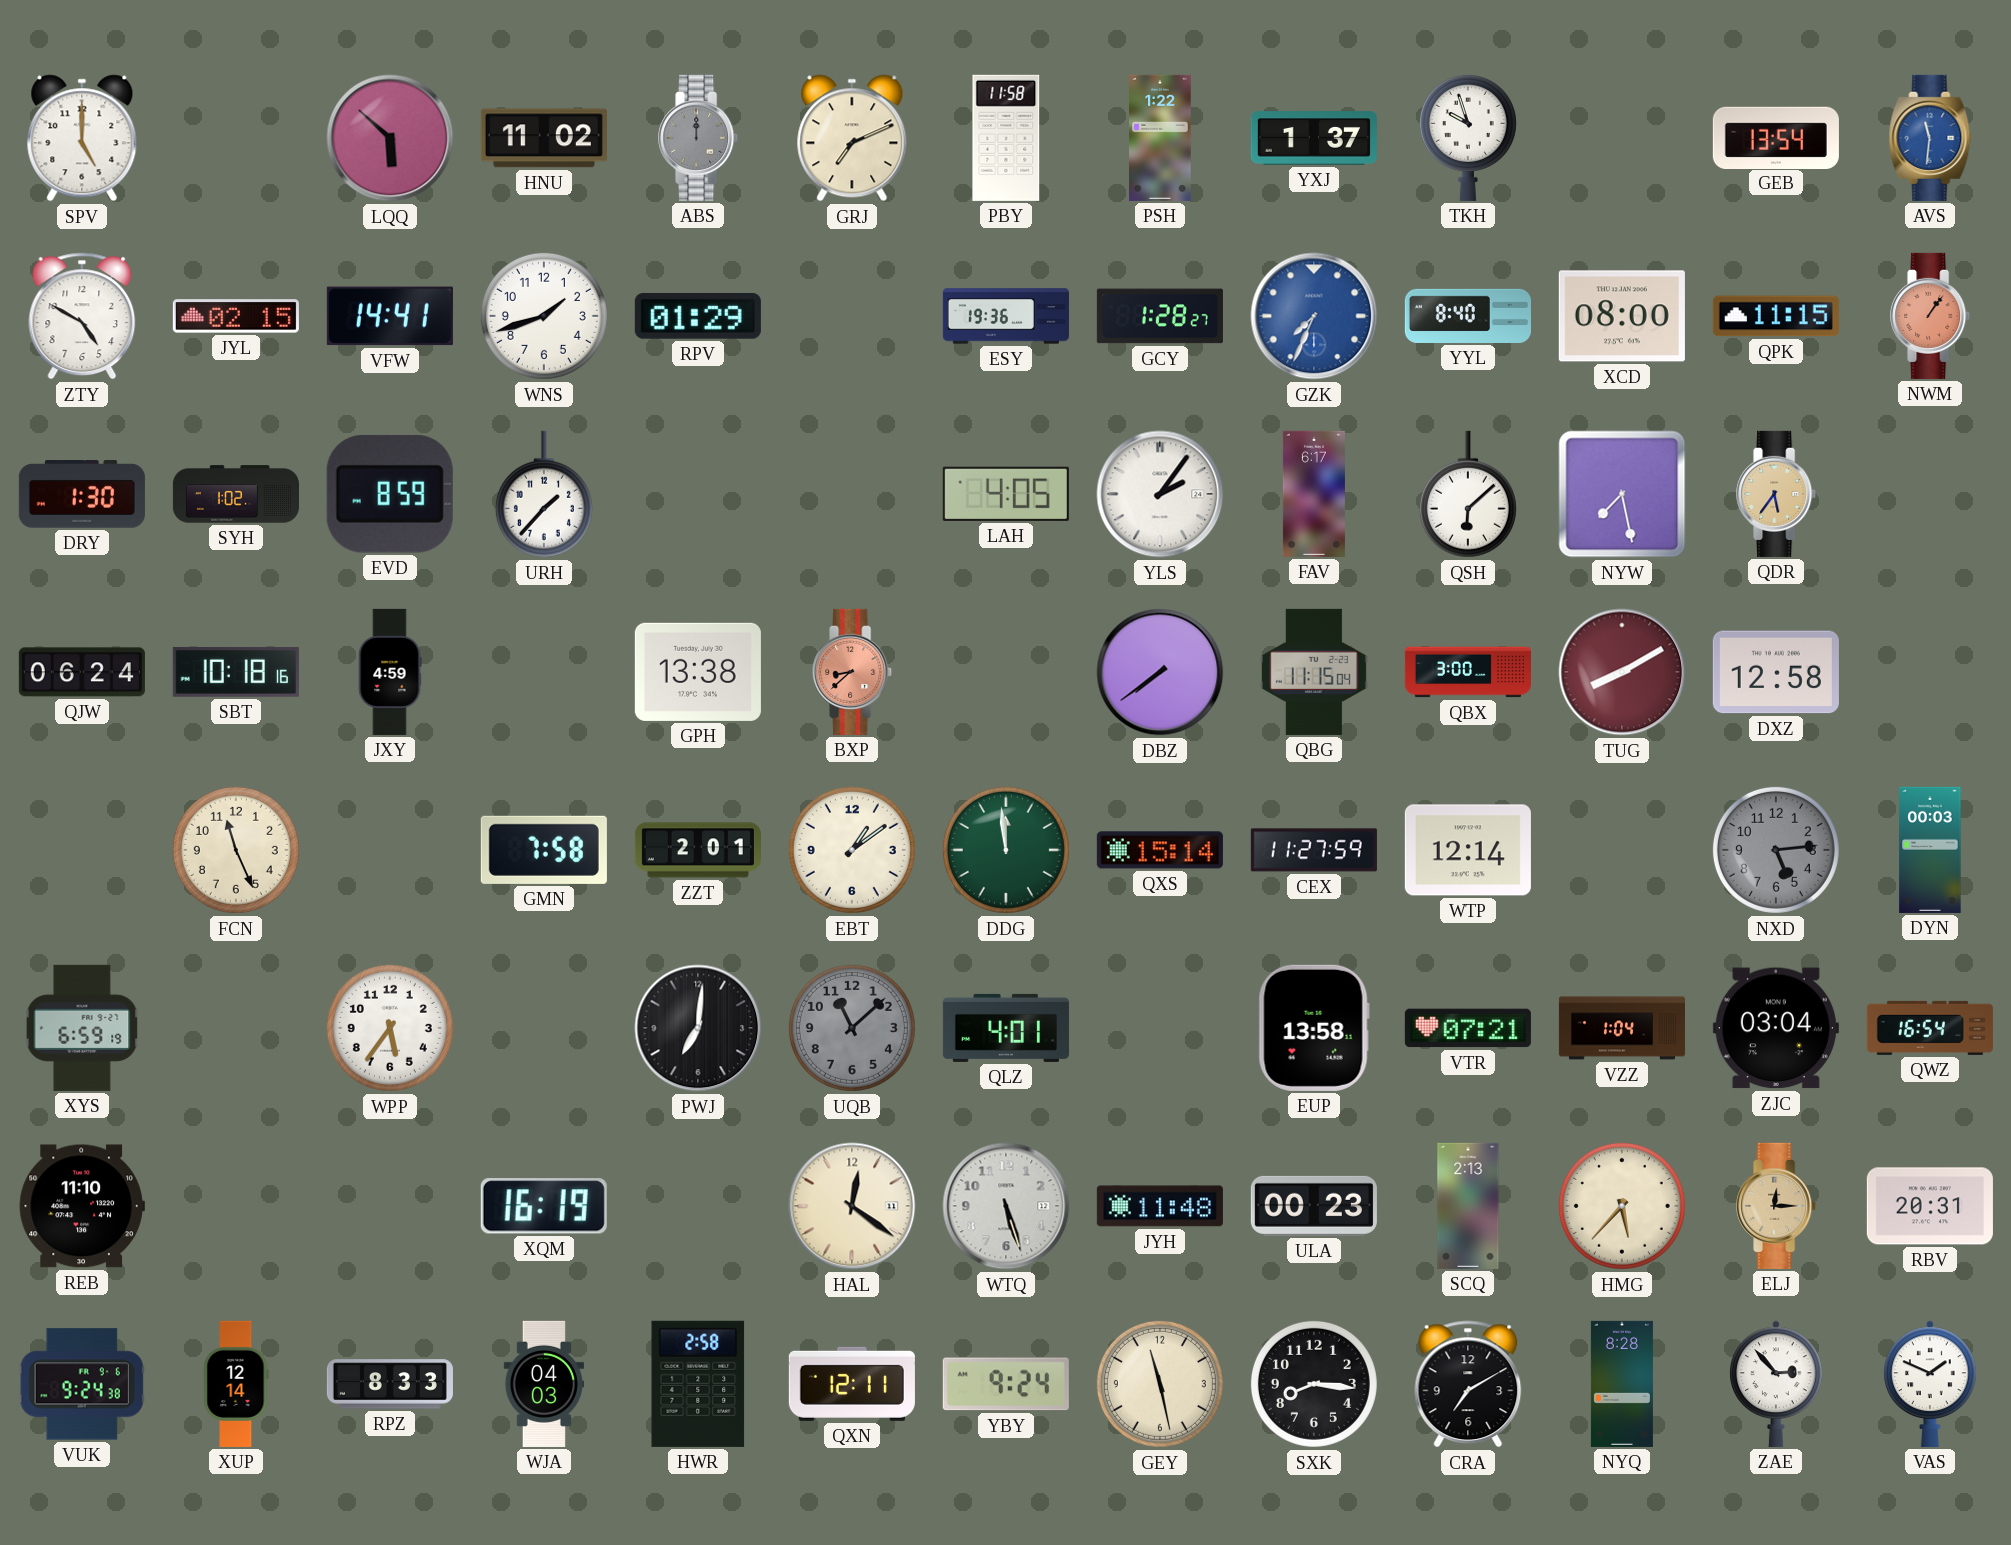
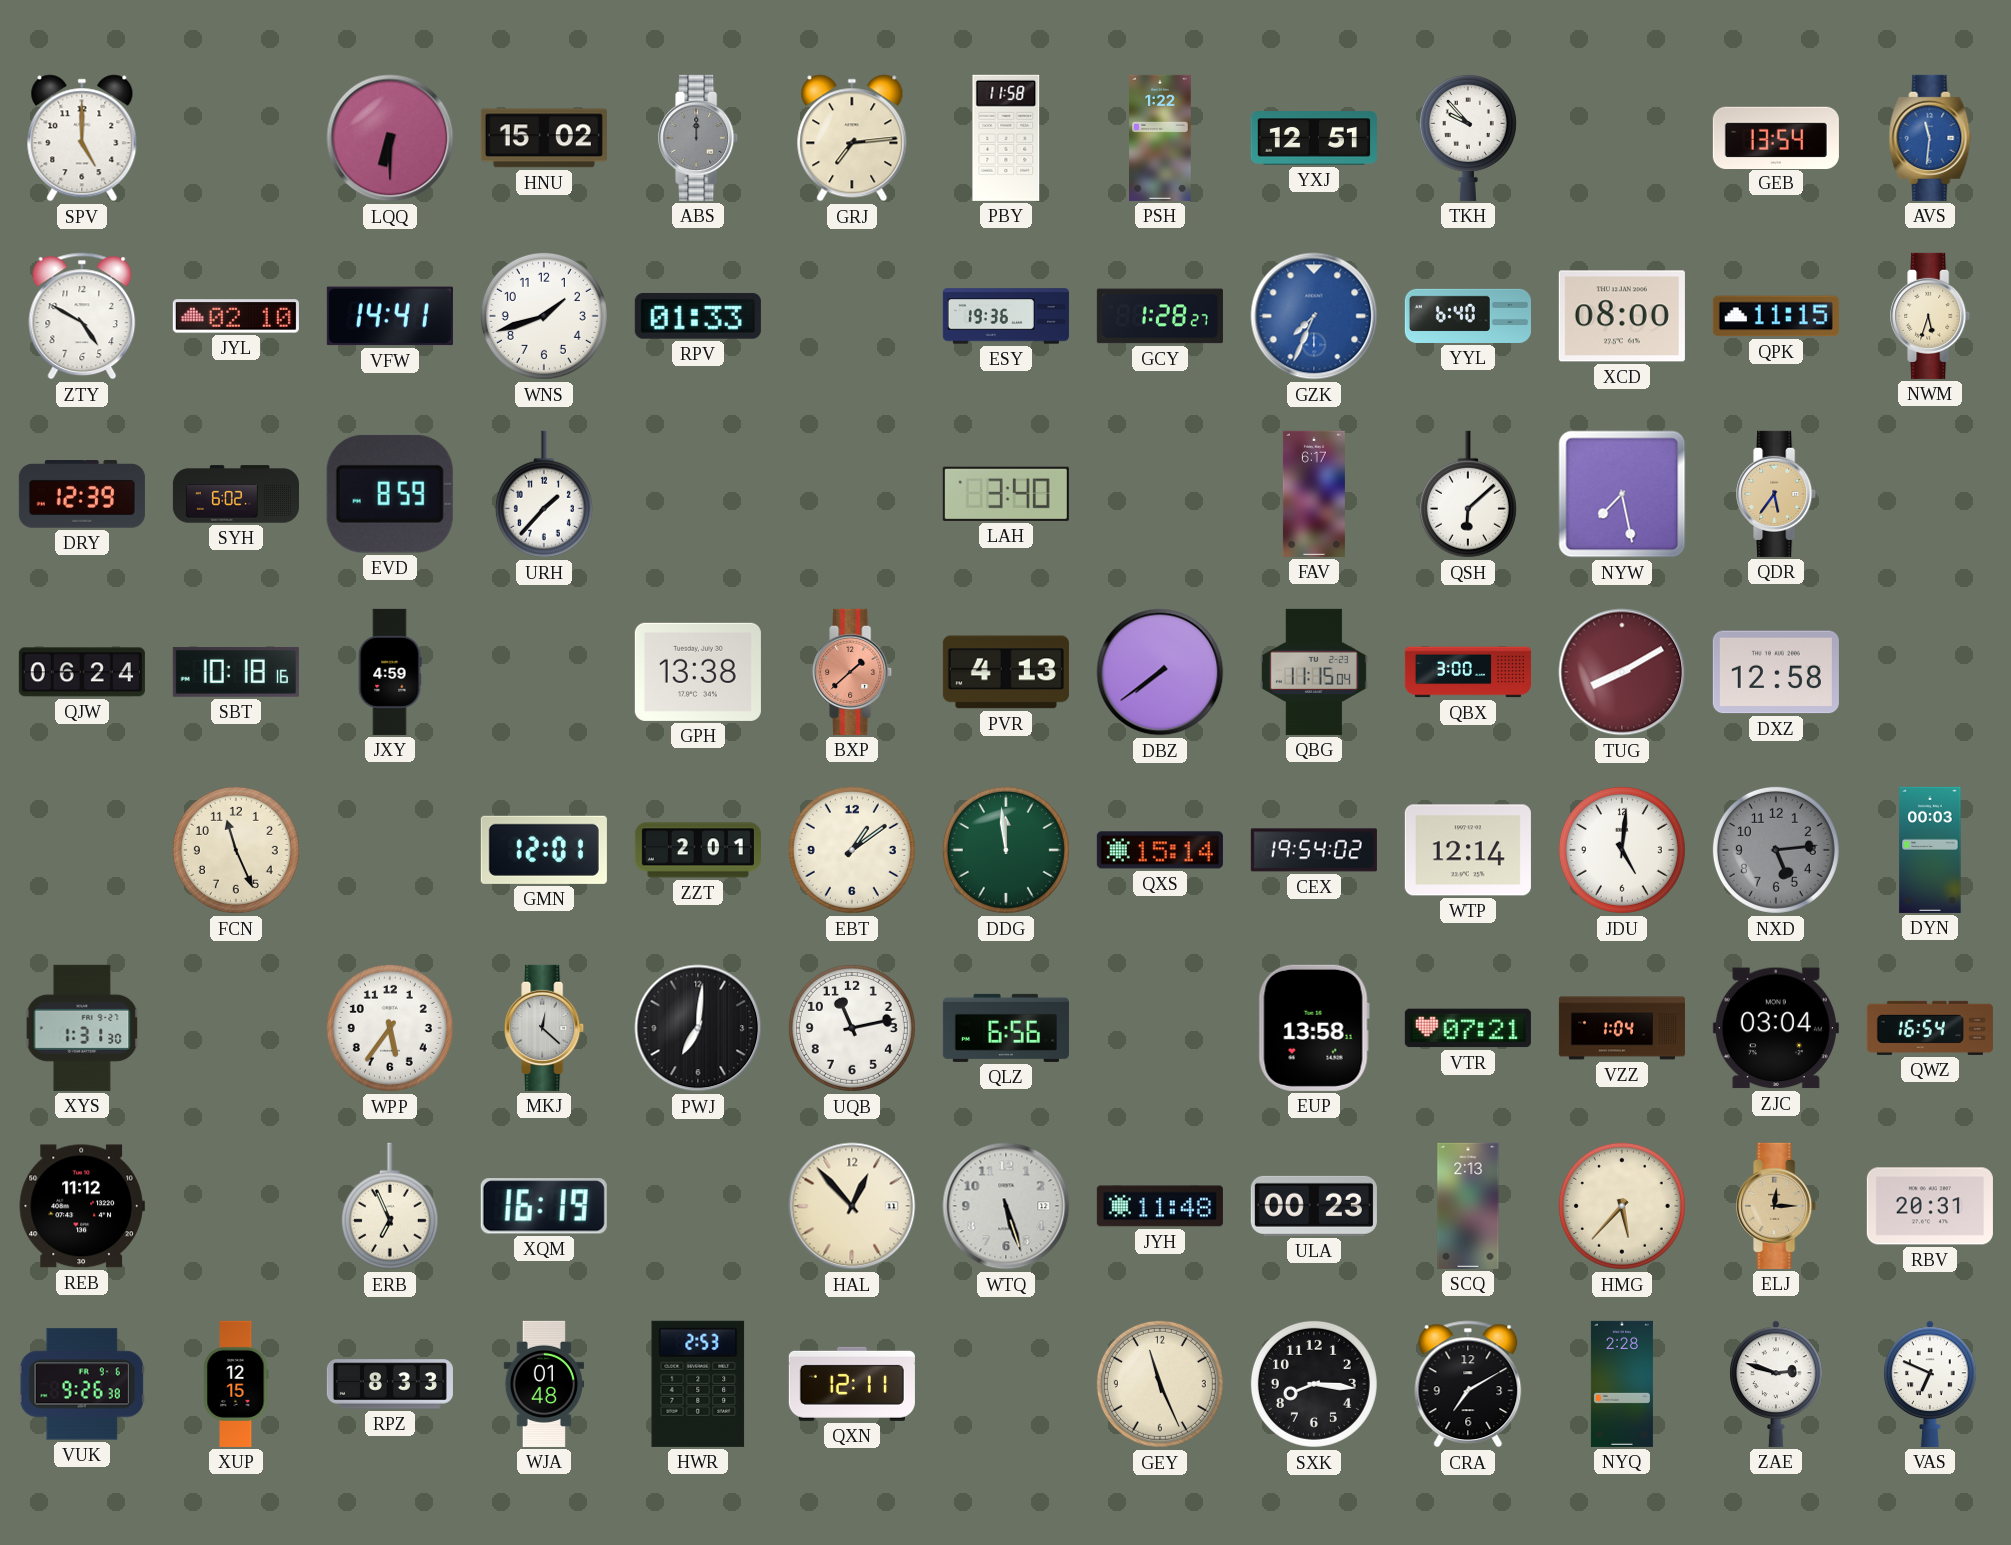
LQQ: 5:52 -> 6:30 (390, 138)
HNU: 11:02 -> 15:02 (544, 138)
GRJ: 7:11 -> 7:14 (852, 138)
YXJ: 1:37 -> 12:51 (1314, 138)
TKH: 9:57 -> 9:53 (1468, 137)
JYL: 02:15 -> 02:10 (236, 316)
RPV: 01:29 -> 01:33 (698, 316)
YYL: 8:40 -> 6:40 (1468, 316)
NWM: 1:06 -> 5:33 (1931, 316)
NWM dial: salmon -> cream (1931, 316)
DRY: 1:30 -> 12:39 (82, 495)
SYH: 1:02 -> 6:02 (236, 494)
LAH: 4:05 -> 3:40 (1006, 494)
YLS: 2:06 -> none (1160, 494)
BXP: 8:38 -> 1:38 (853, 672)
PVR: none -> 4:13 (1006, 672)
GMN: 7:58 -> 12:01 (544, 850)
CEX: 11:27 -> 19:54 (1314, 850)
JDU: none -> 5:01 (1622, 850)
XYS: 6:59 -> 1:31 (82, 1028)
MKJ: none -> 12:22 (545, 1028)
UQB: 11:08 -> 11:13 (852, 1028)
UQB dial: grey -> white (852, 1028)
QLZ: 4:01 -> 6:56 (1006, 1028)
REB: 11:10 -> 11:12 (82, 1206)
ERB: none -> 6:56 (390, 1206)
HAL: 12:21 -> 12:53 (852, 1206)
VUK: 9:24 -> 9:26 (82, 1384)
XUP: 12:14 -> 12:15 (236, 1384)
WJA: 04:03 -> 01:48 (543, 1384)
HWR: 2:58 -> 2:53 (698, 1384)
YBY: 9:24 -> none (1006, 1384)
GEY: 11:28 -> 11:26 (1160, 1384)
NYQ: 8:28 -> 2:28 (1622, 1384)
ZAE: 2:53 -> 2:48 (1776, 1384)
VAS: 1:49 -> 6:49 (1930, 1384)
